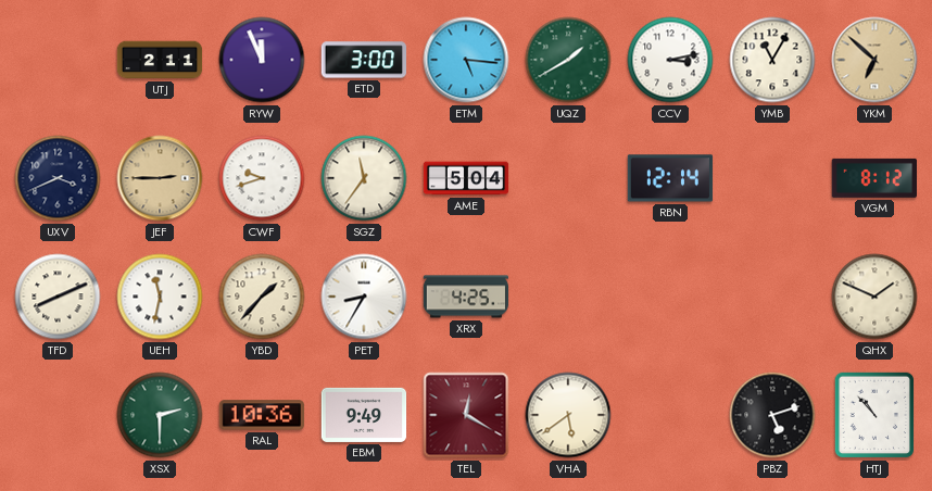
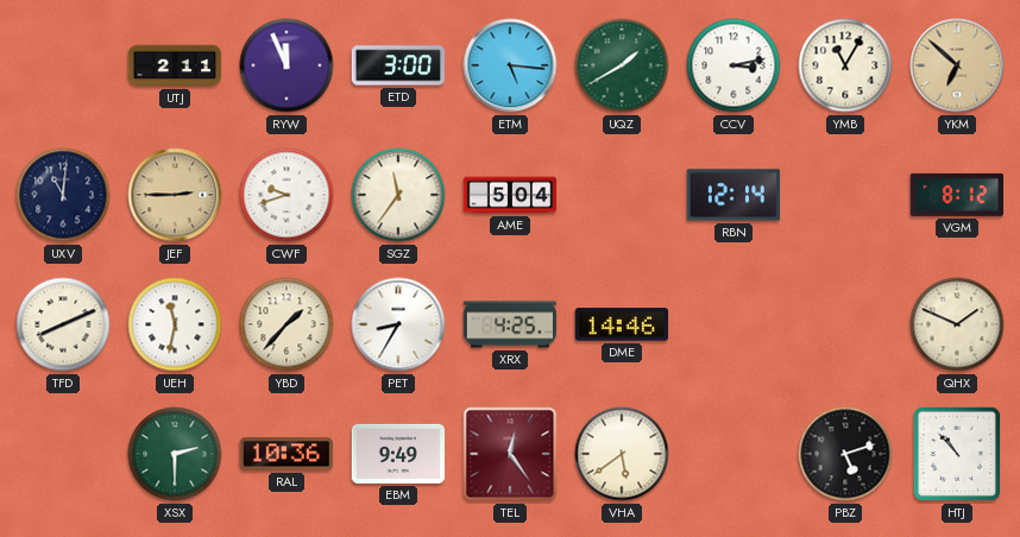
UXV: 3:41 -> 11:01 (63, 195)
DME: none -> 14:46 (622, 324)
TEL: 12:20 -> 12:24 (510, 454)
